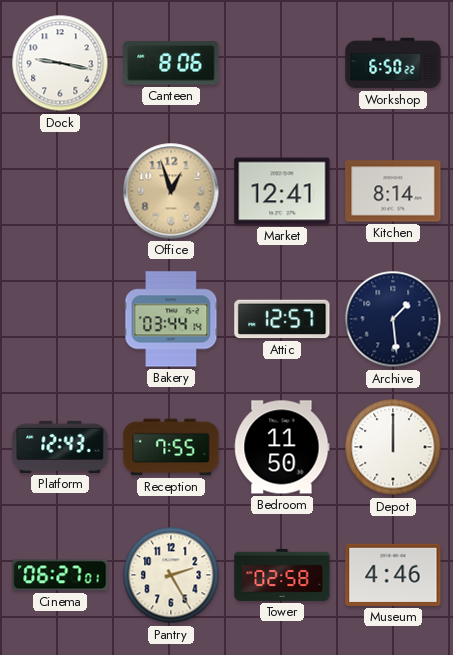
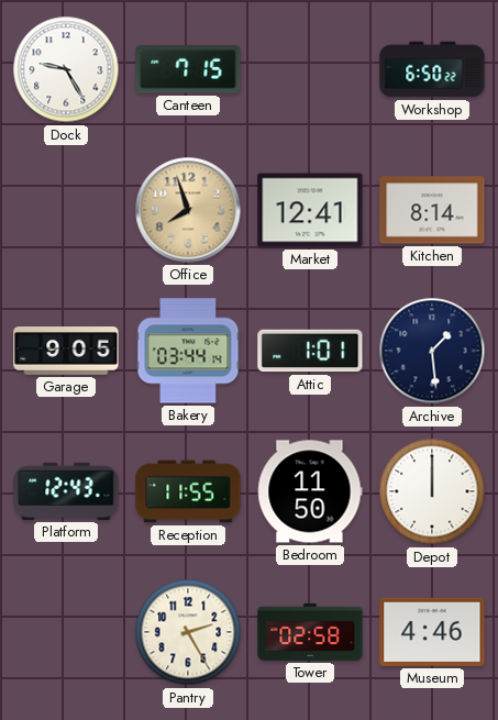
Dock: 9:17 -> 9:25 (66, 69)
Canteen: 8:06 -> 7:15 (188, 69)
Office: 12:57 -> 7:57 (188, 210)
Garage: none -> 9:05 (66, 352)
Attic: 12:57 -> 1:01 (310, 351)
Reception: 7:55 -> 11:55 (188, 491)
Cinema: 06:27 -> none (60, 575)
